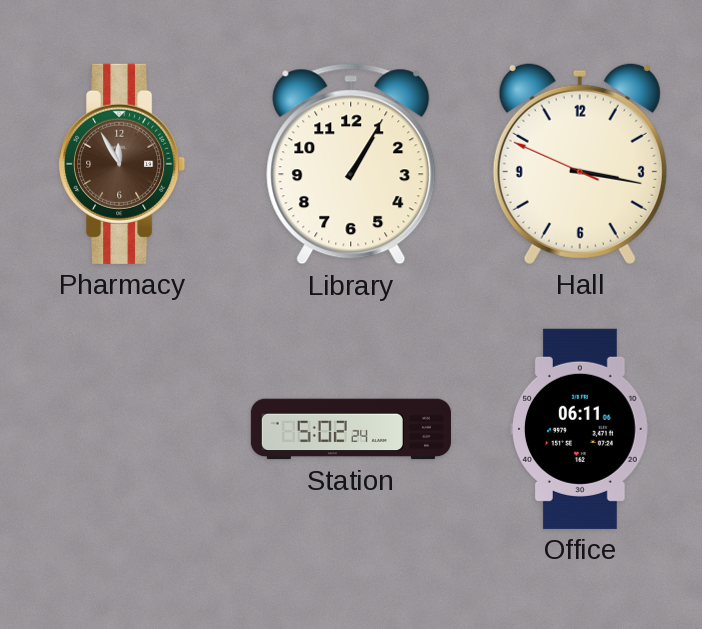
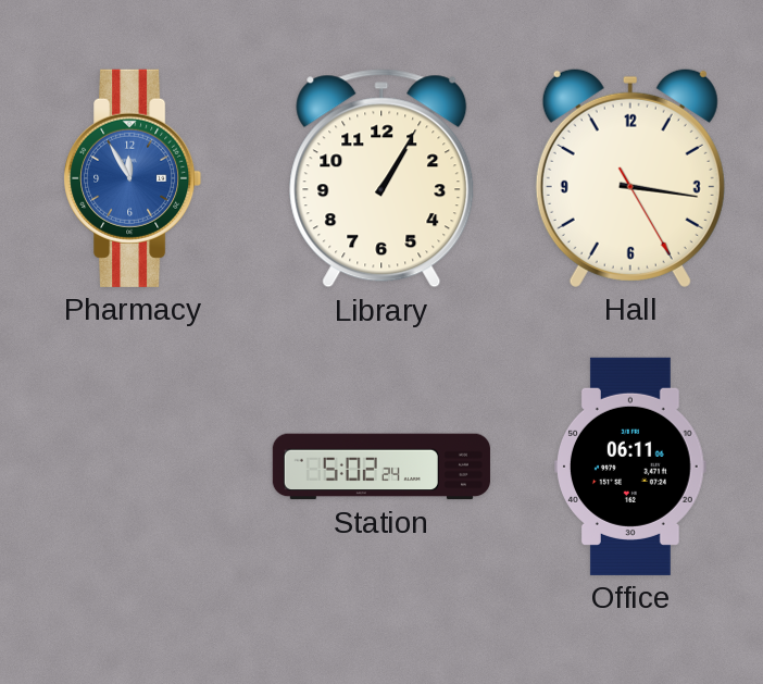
Pharmacy dial: brown -> blue (133, 178)
Hall: 3:16:49 -> 3:16:25 (630, 177)
